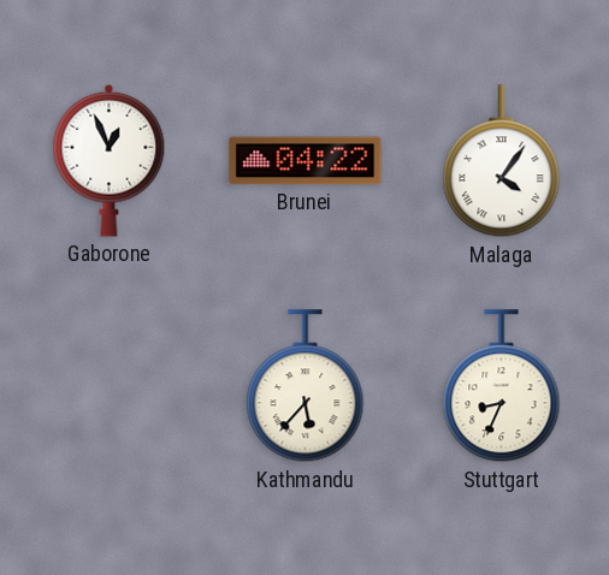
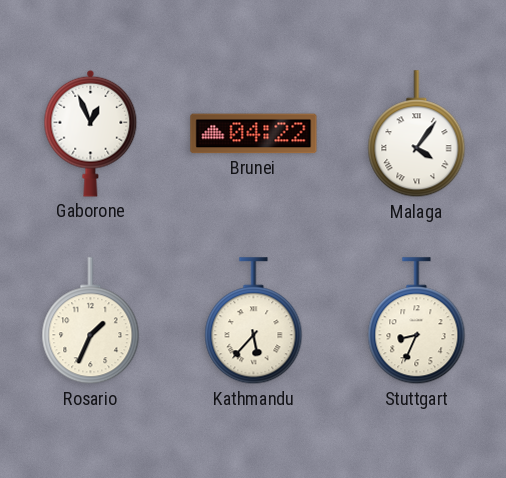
Rosario: none -> 1:34 (91, 321)
